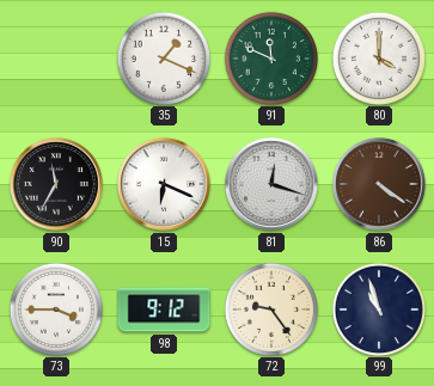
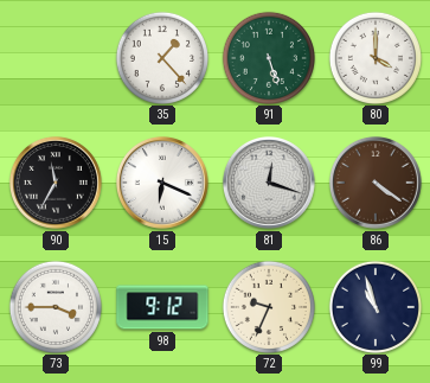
35: 1:19 -> 1:23 (161, 57)
91: 11:49 -> 5:27 (268, 57)
72: 9:24 -> 9:34 (268, 306)
